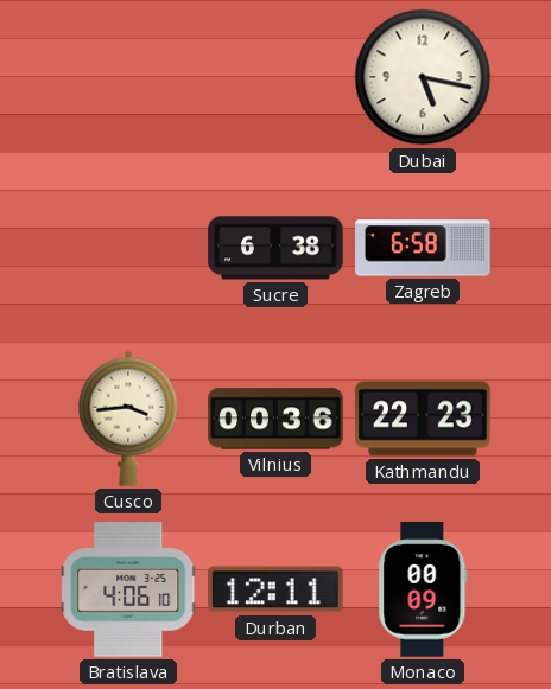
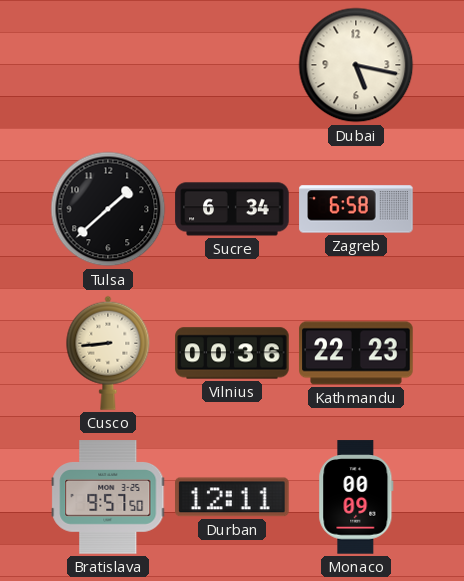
Tulsa: none -> 1:38 (108, 209)
Sucre: 6:38 -> 6:34 (232, 209)
Cusco: 3:44 -> 8:44 (108, 353)
Bratislava: 4:06 -> 9:57 (108, 497)
